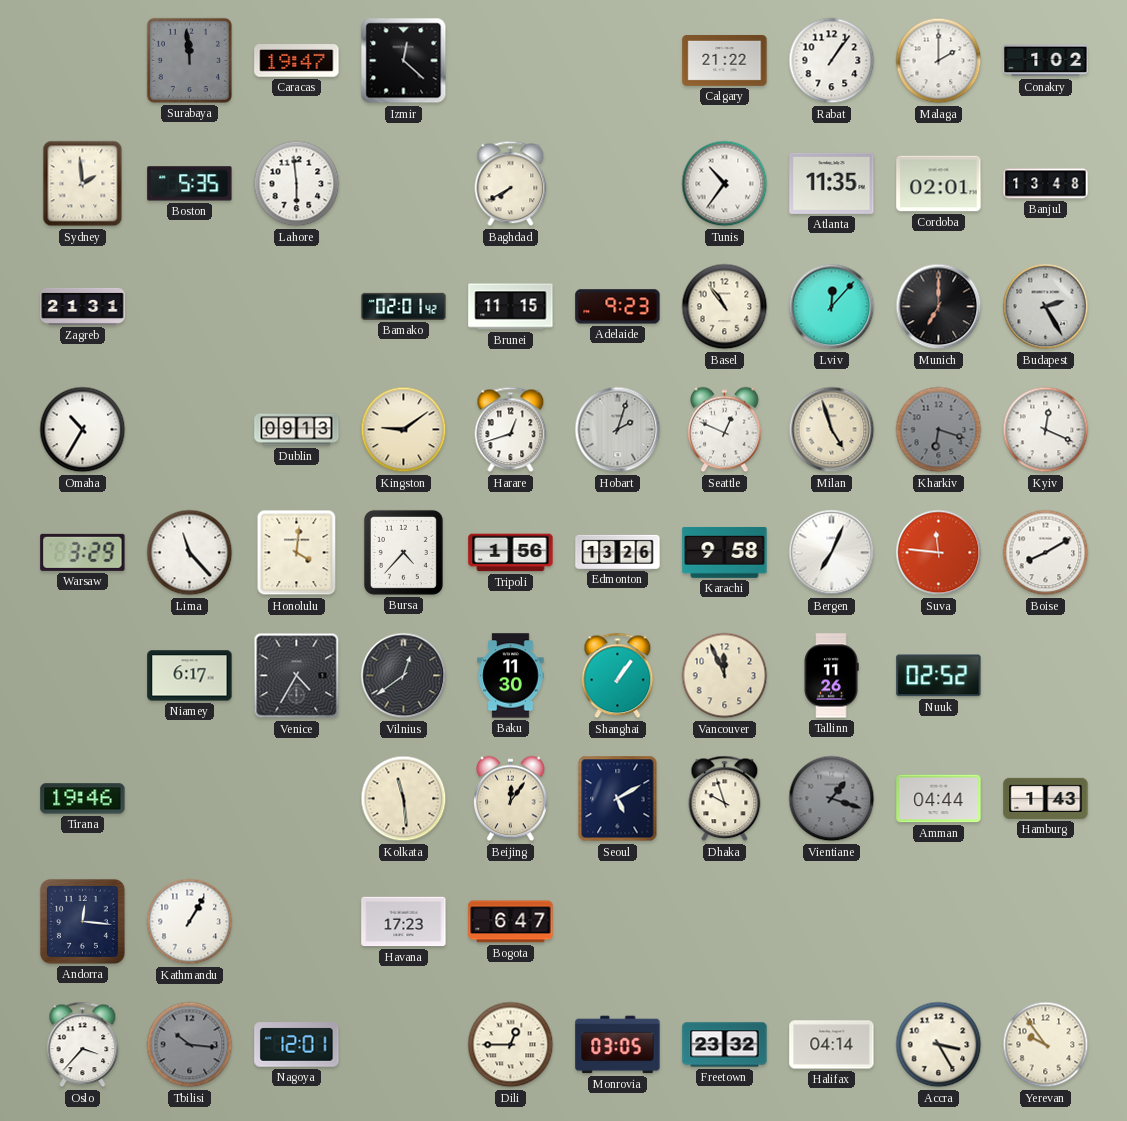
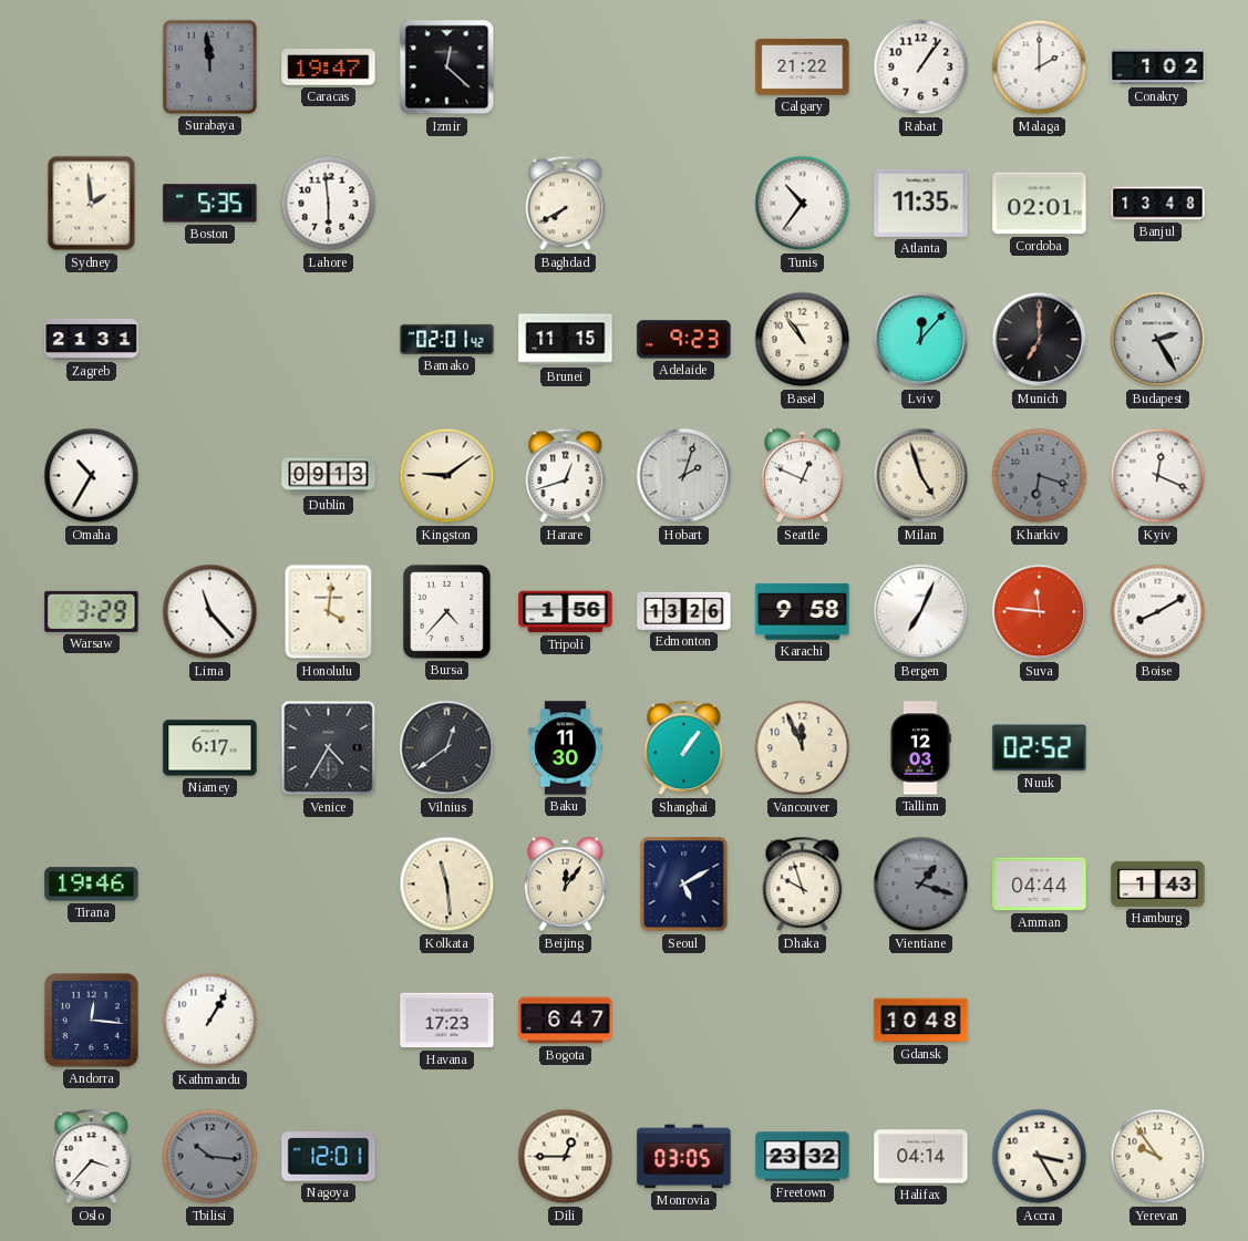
Tallinn: 11:26 -> 12:03 (920, 748)
Gdansk: none -> 10:48 (921, 1021)
